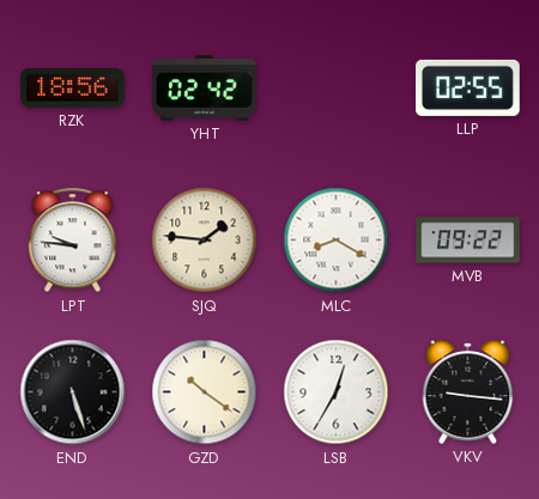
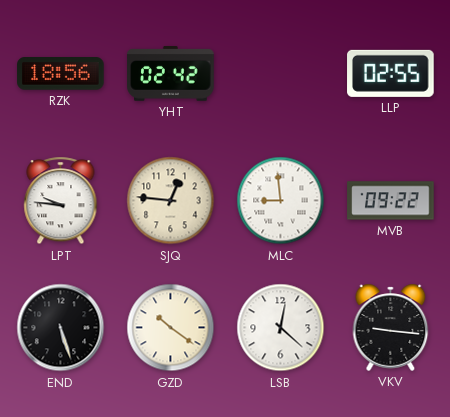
SJQ: 1:46 -> 12:46 (171, 201)
MLC: 8:20 -> 8:59 (281, 201)
LSB: 12:35 -> 12:22 (281, 328)
